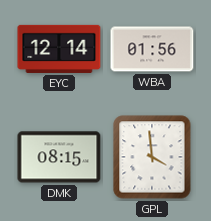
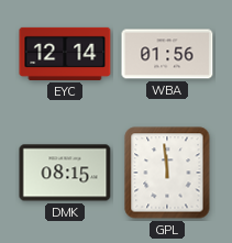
GPL: 3:59 -> 11:59 (167, 173)
